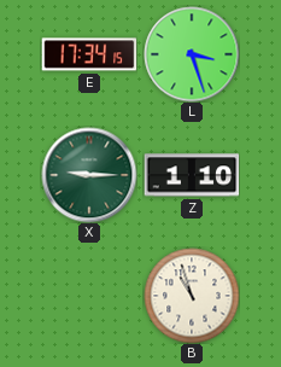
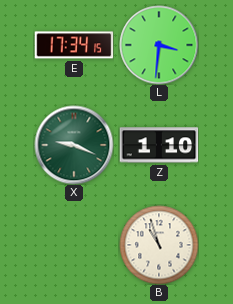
L: 3:27 -> 3:31 (159, 45)
X: 9:15 -> 9:19 (74, 145)
